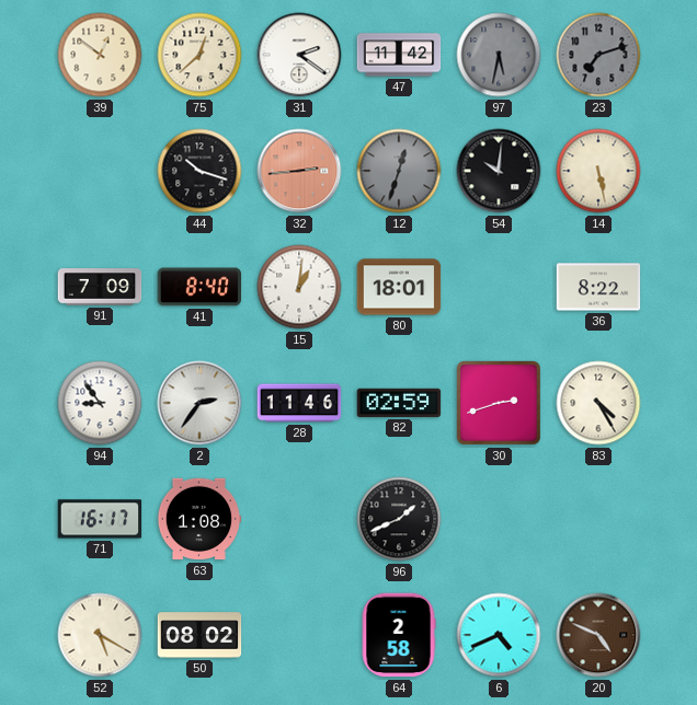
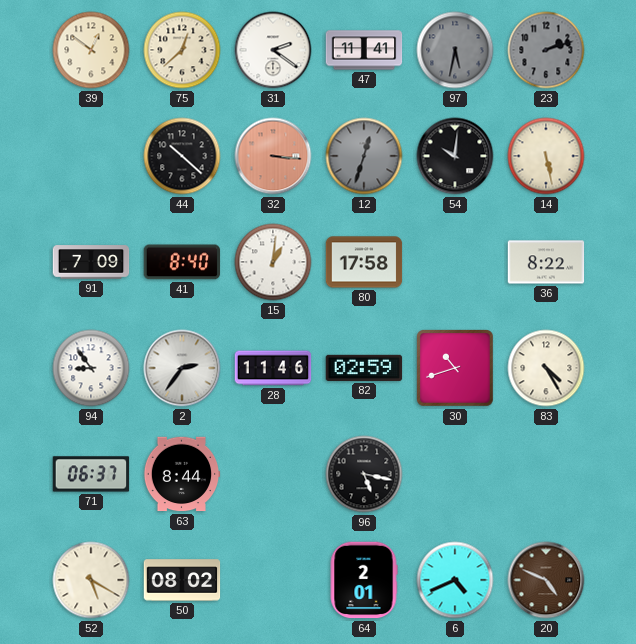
47: 11:42 -> 11:41 (364, 50)
23: 7:12 -> 2:12 (546, 50)
44: 10:18 -> 10:22 (182, 156)
32: 2:44 -> 3:16 (273, 156)
80: 18:01 -> 17:58 (364, 262)
30: 2:42 -> 10:42 (456, 369)
71: 16:17 -> 06:37 (91, 474)
63: 1:08 -> 8:44 (182, 474)
96: 1:41 -> 5:17 (364, 474)
64: 2:58 -> 2:01 (364, 580)
